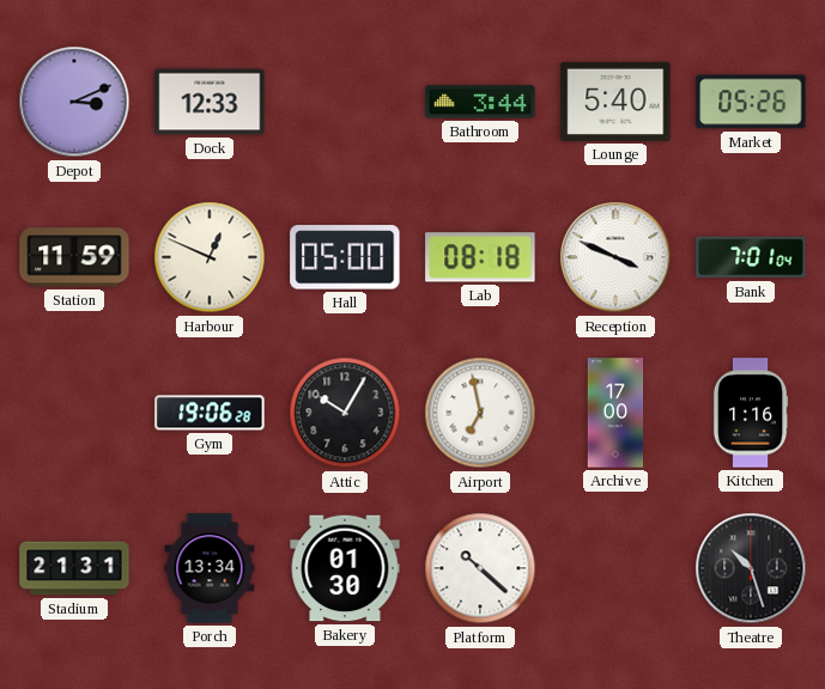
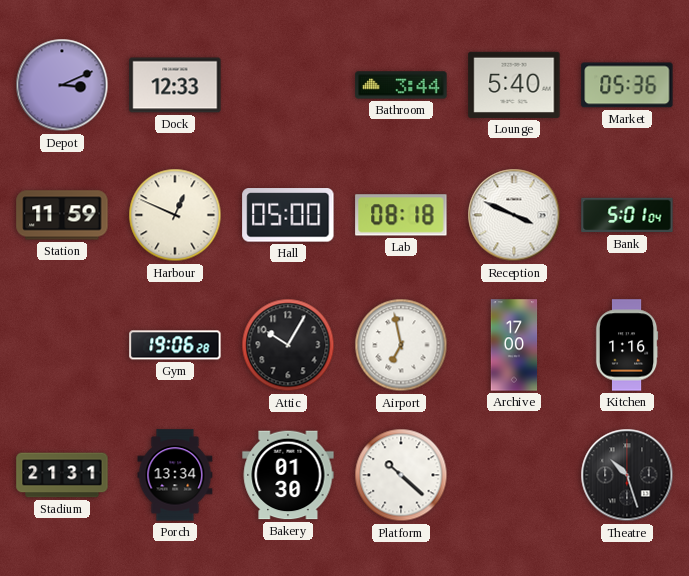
Market: 05:26 -> 05:36 (627, 85)
Bank: 7:01 -> 5:01 (627, 215)
